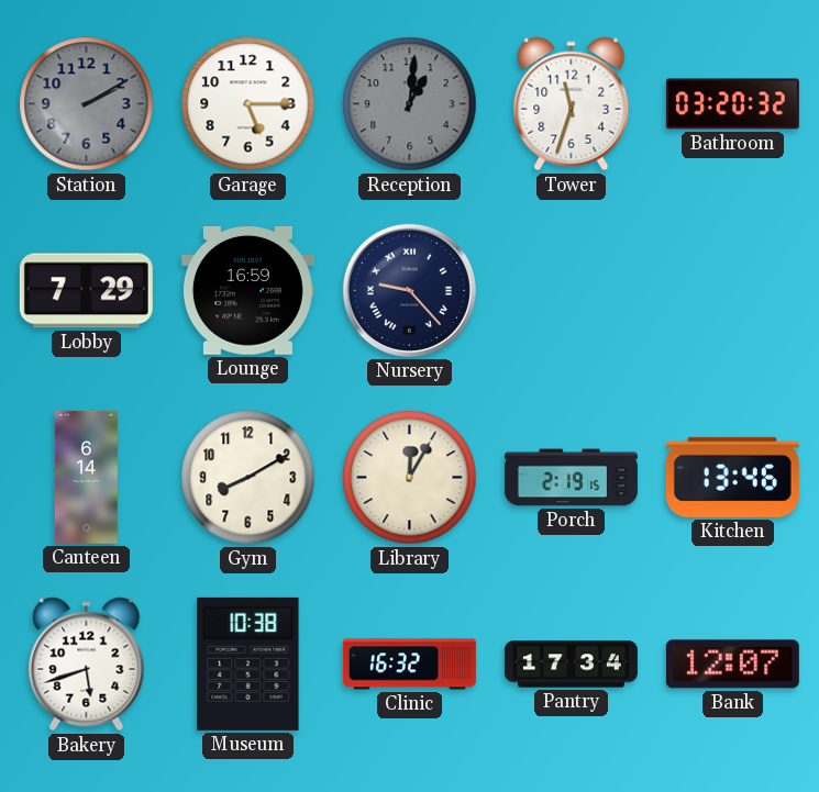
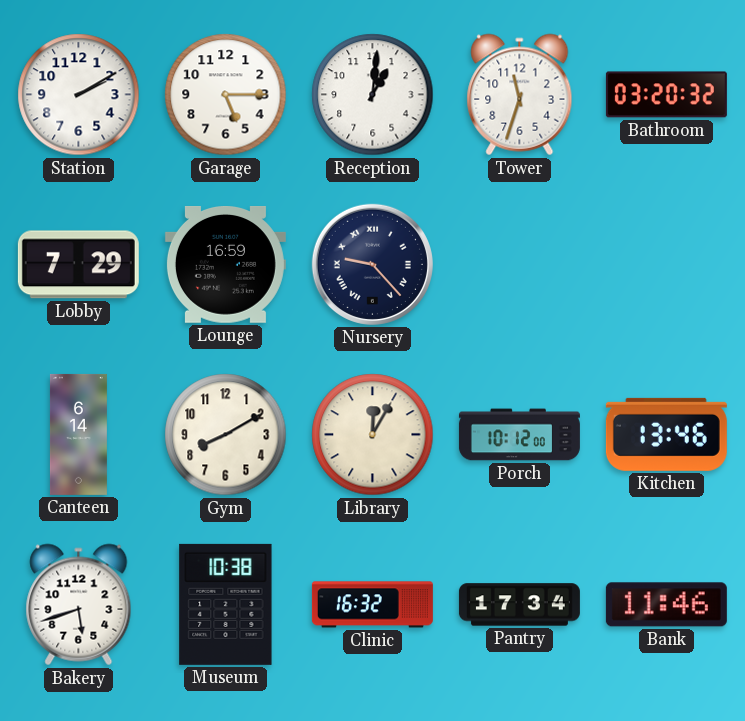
Station dial: grey -> white (79, 95)
Reception dial: grey -> white (373, 95)
Porch: 2:19 -> 10:12 (519, 435)
Bank: 12:07 -> 11:46 (666, 605)
